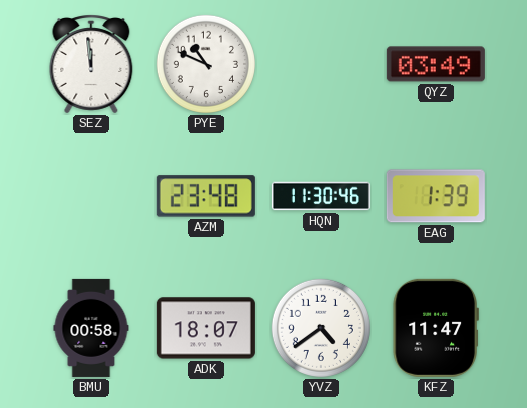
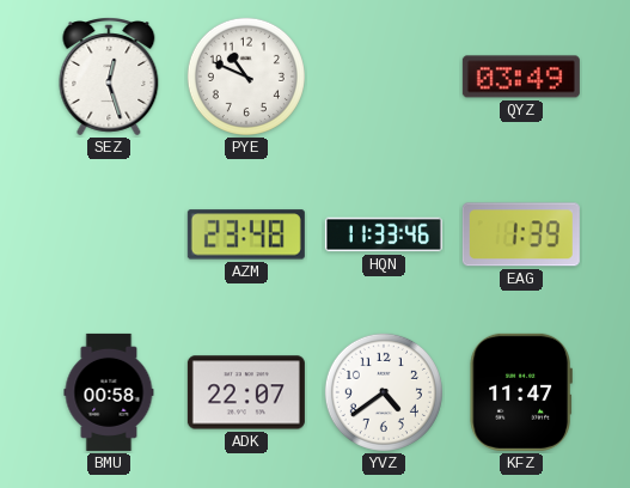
SEZ: 11:59 -> 12:27 (109, 78)
HQN: 11:30 -> 11:33 (384, 234)
ADK: 18:07 -> 22:07 (246, 392)
